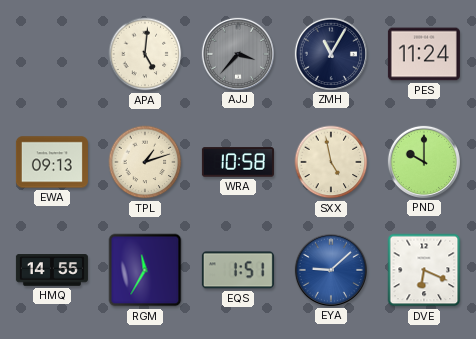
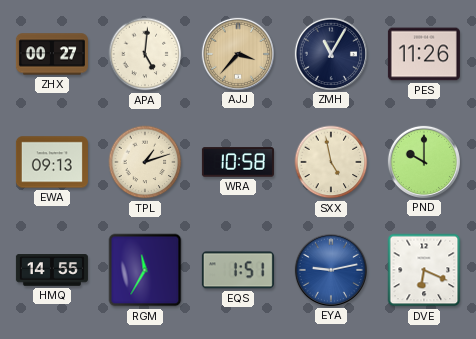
ZHX: none -> 00:27 (52, 54)
AJJ dial: grey -> champagne (238, 54)
PES: 11:24 -> 11:26 (424, 54)
EYA: 9:08 -> 9:13 (331, 270)
